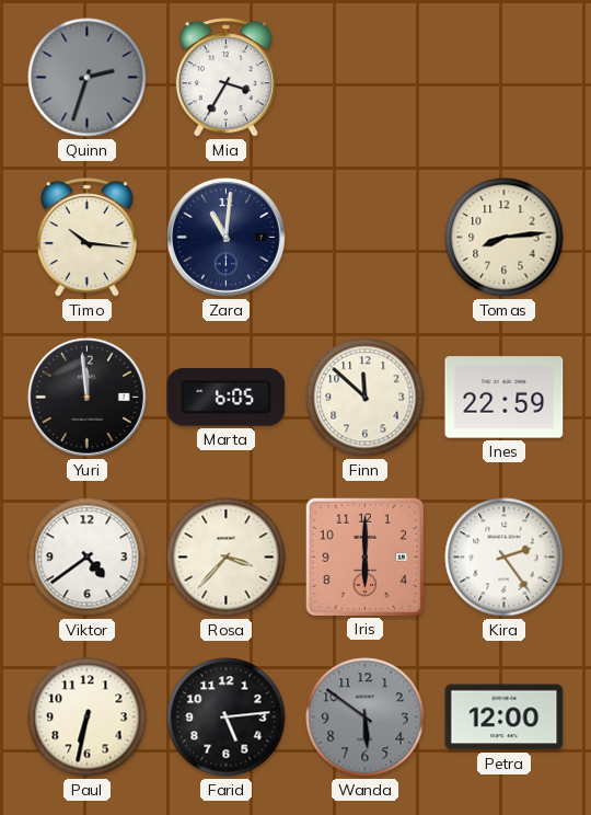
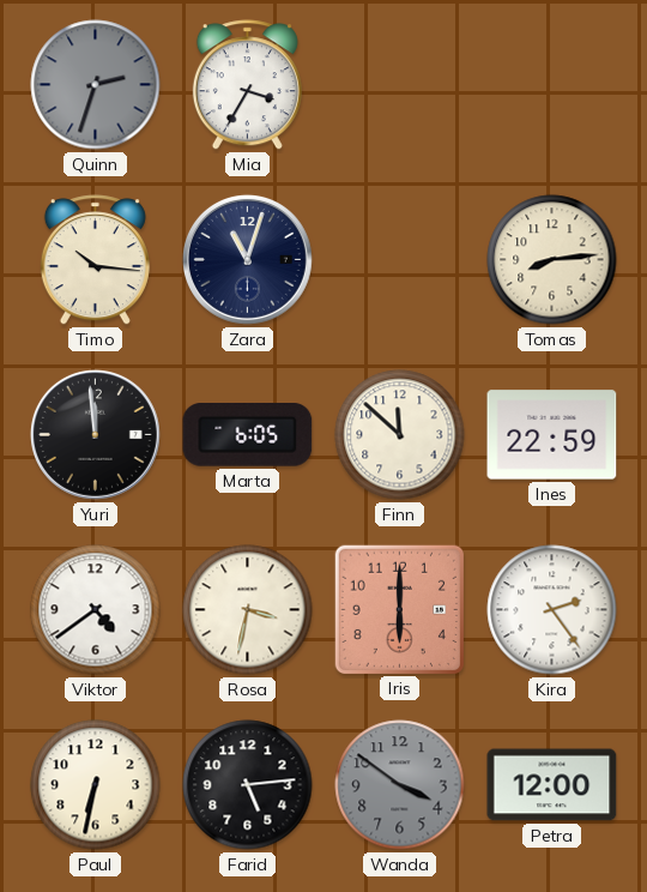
Zara: 11:01 -> 11:03 (247, 259)
Rosa: 3:37 -> 3:32 (248, 610)
Wanda: 5:51 -> 3:51 (400, 785)
